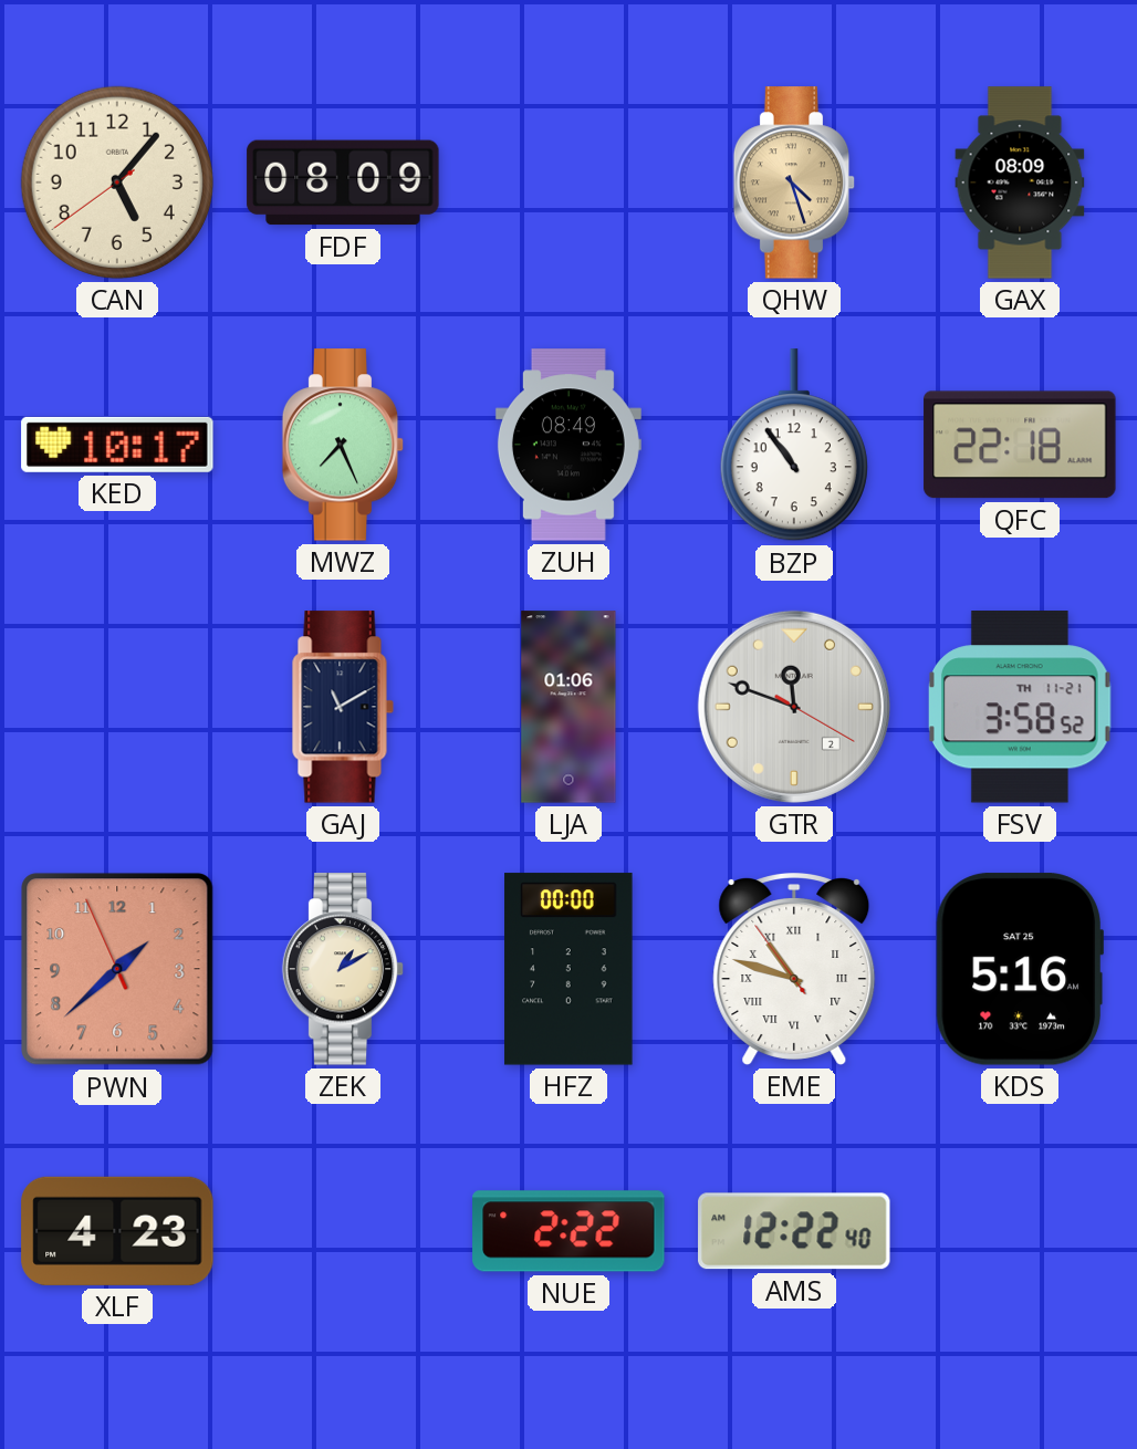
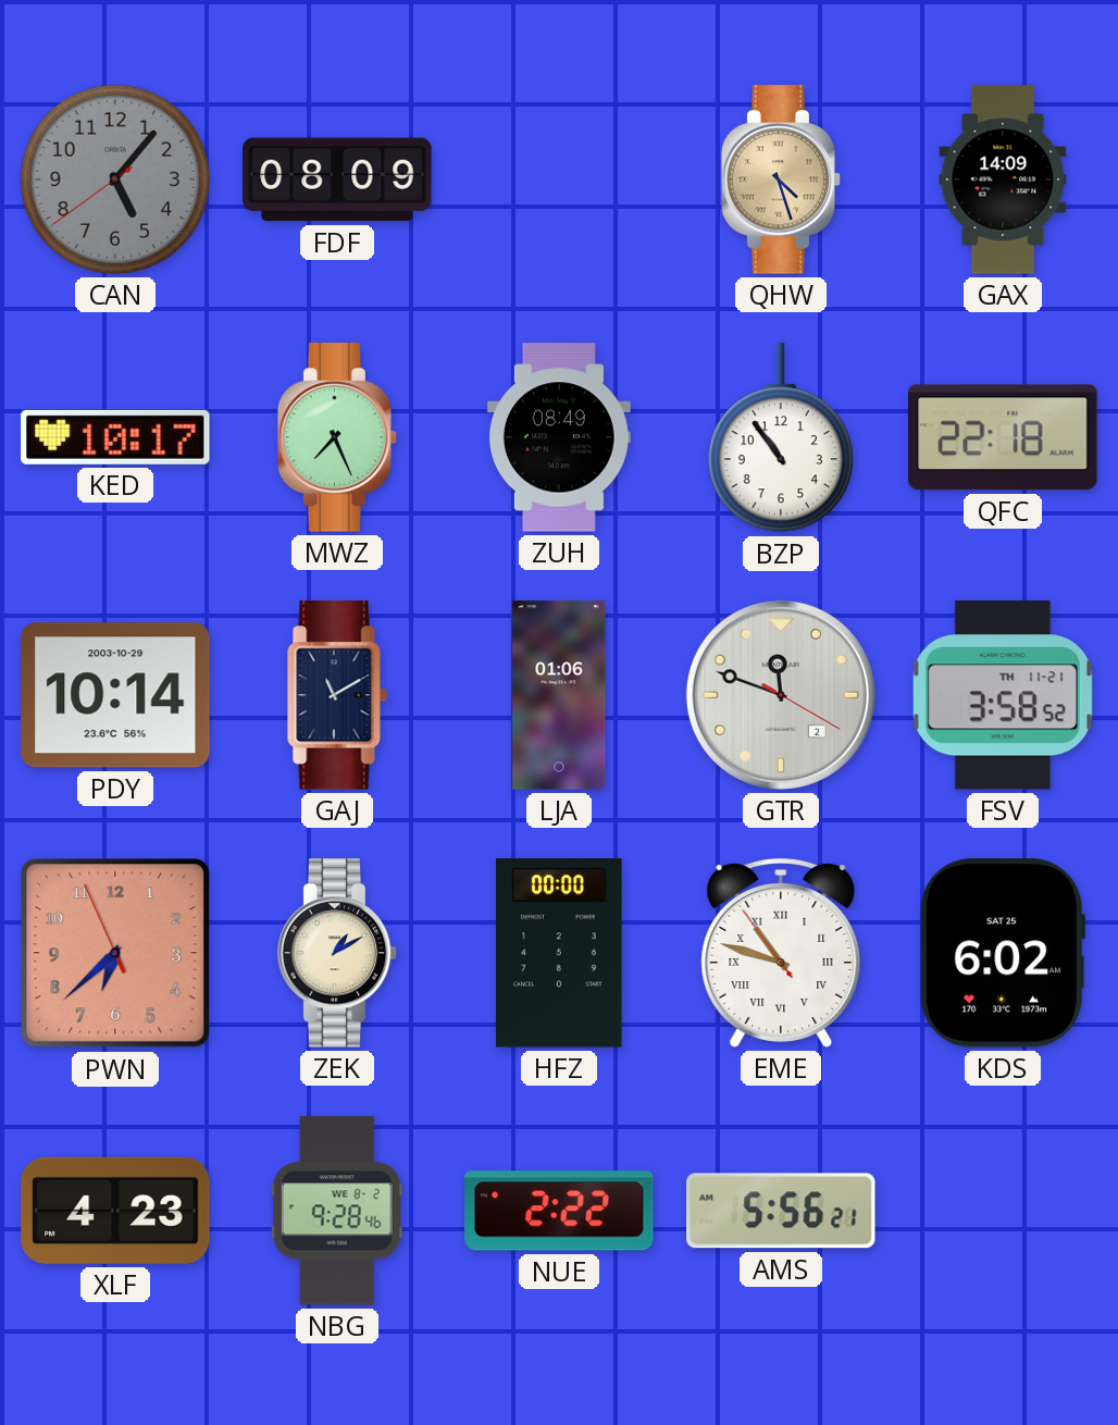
CAN dial: cream -> grey (115, 179)
GAX: 08:09 -> 14:09 (1003, 179)
PDY: none -> 10:14 (115, 695)
PWN: 1:37 -> 6:37 (115, 953)
KDS: 5:16 -> 6:02 (1002, 953)
NBG: none -> 9:28 (337, 1211)
AMS: 12:22 -> 5:56 (781, 1211)
